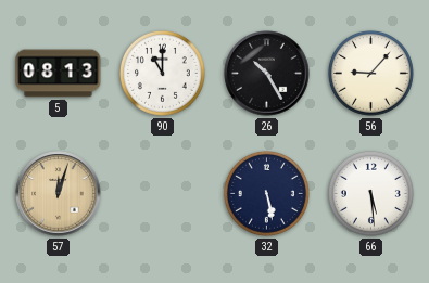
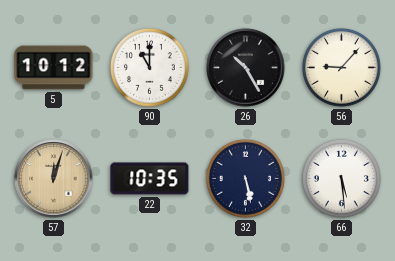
5: 08:13 -> 10:12 (54, 68)
22: none -> 10:35 (150, 179)
